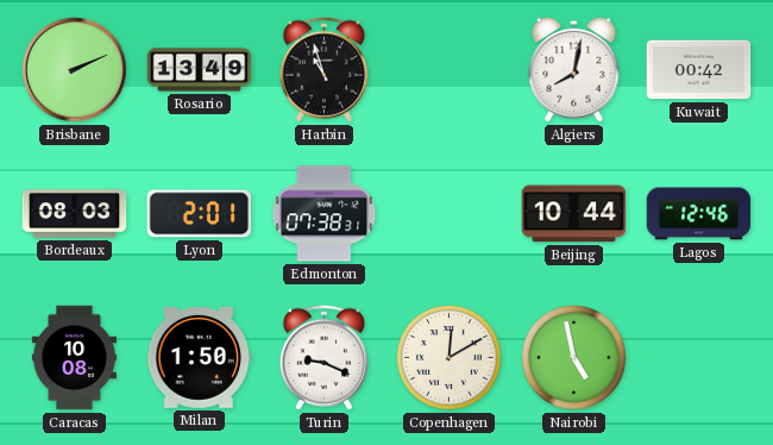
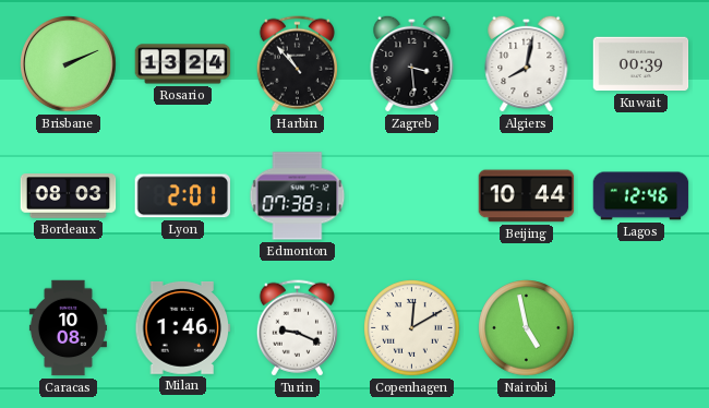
Rosario: 13:49 -> 13:24 (183, 64)
Harbin: 10:57 -> 10:53 (297, 64)
Zagreb: none -> 3:29 (412, 63)
Kuwait: 00:42 -> 00:39 (641, 64)
Milan: 1:50 -> 1:46 (183, 328)
